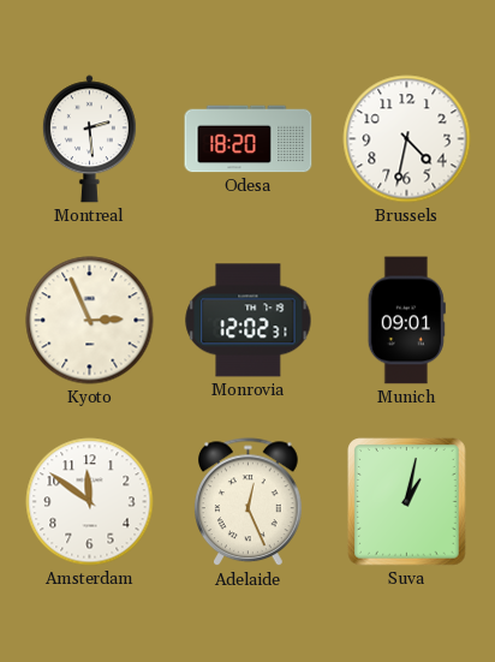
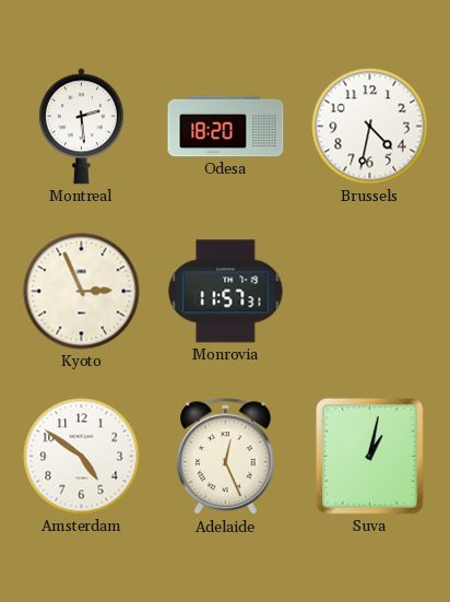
Monrovia: 12:02 -> 11:57 (226, 292)
Munich: 09:01 -> none (406, 321)
Amsterdam: 11:51 -> 4:51 (82, 457)
